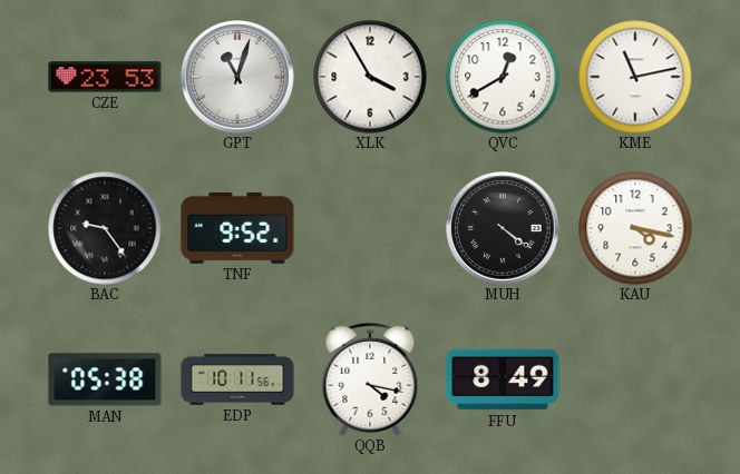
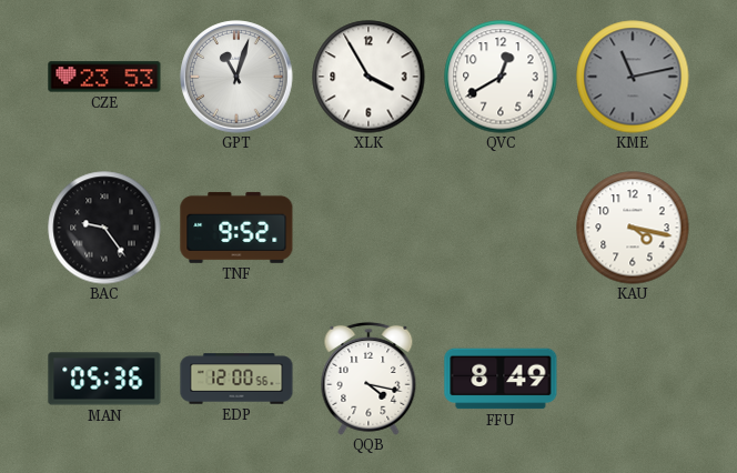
KME dial: white -> grey (633, 77)
MUH: 4:21 -> none (503, 228)
MAN: 05:38 -> 05:36 (104, 379)
EDP: 10:11 -> 12:00 (236, 379)
